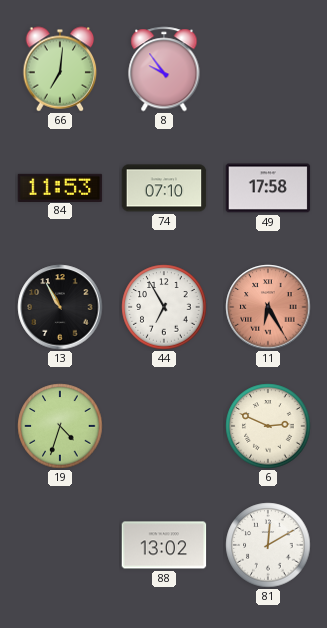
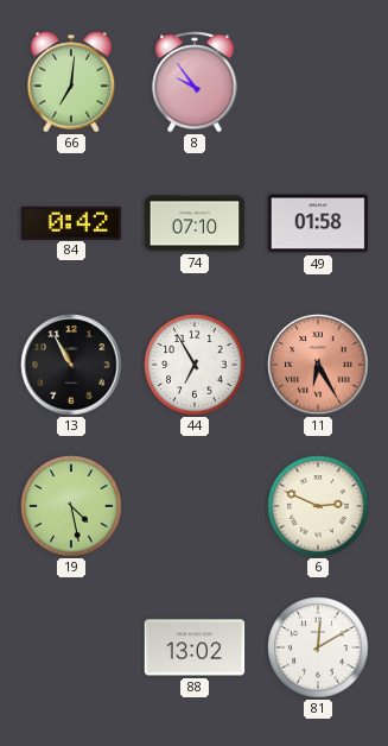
84: 11:53 -> 0:42 (71, 222)
49: 17:58 -> 01:58 (318, 223)
19: 4:33 -> 4:28 (71, 506)
